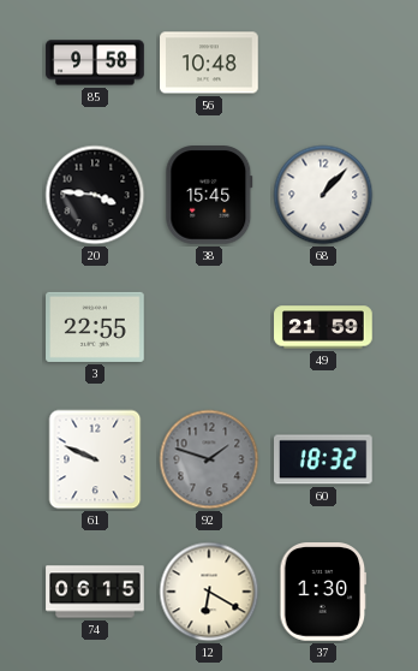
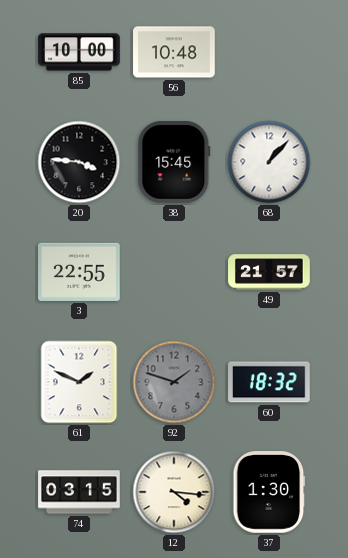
85: 9:58 -> 10:00 (79, 52)
49: 21:59 -> 21:57 (269, 272)
61: 9:49 -> 1:49 (79, 382)
74: 06:15 -> 03:15 (79, 492)
12: 6:20 -> 4:16 (174, 492)
